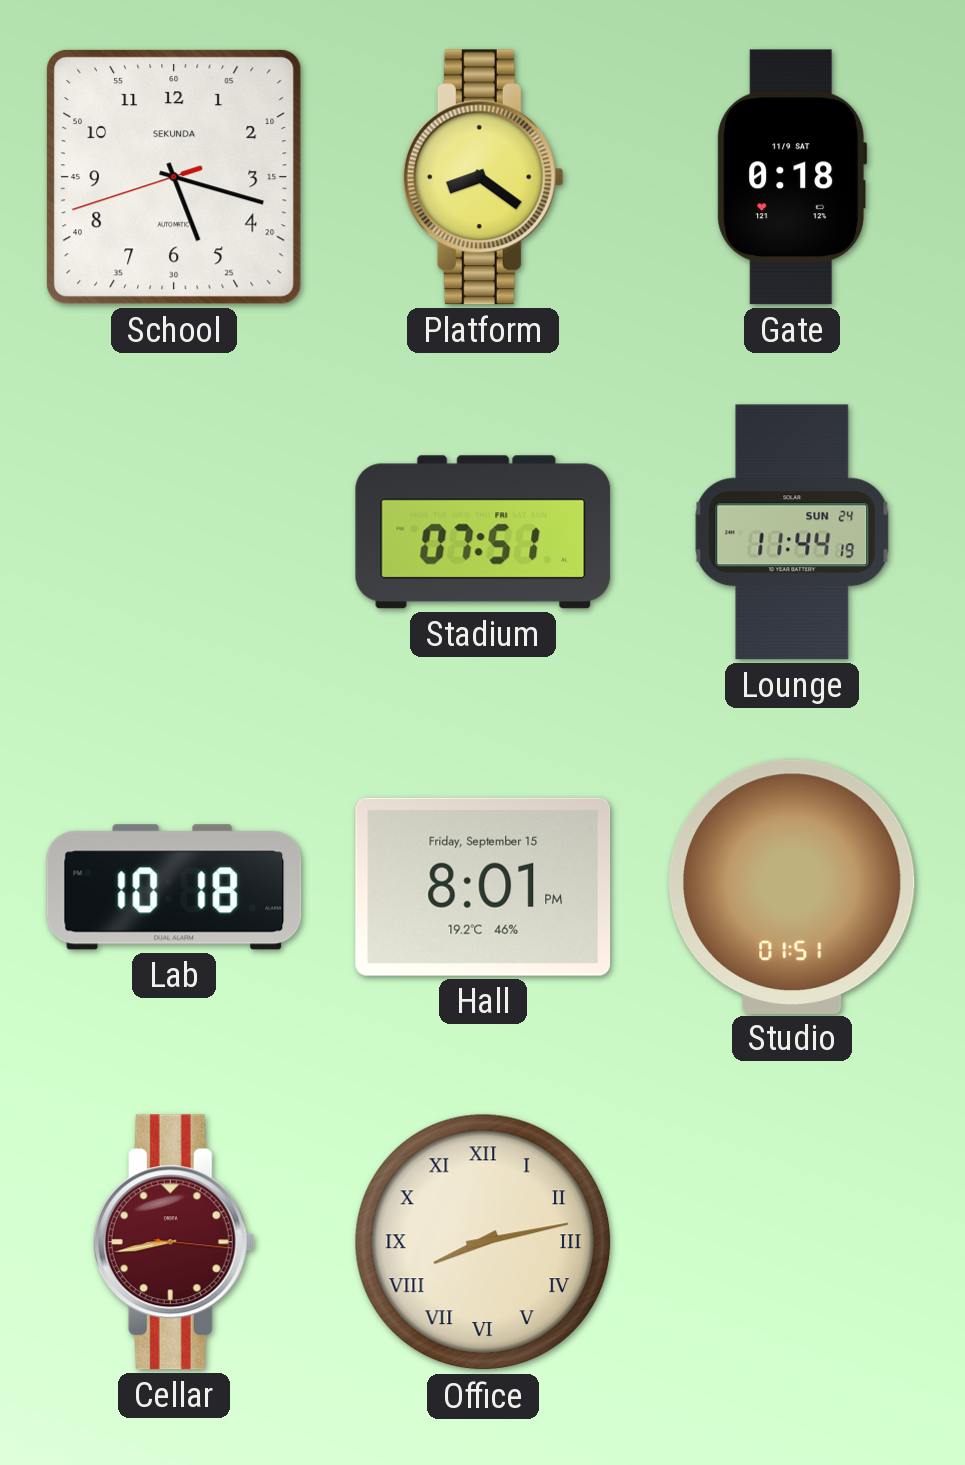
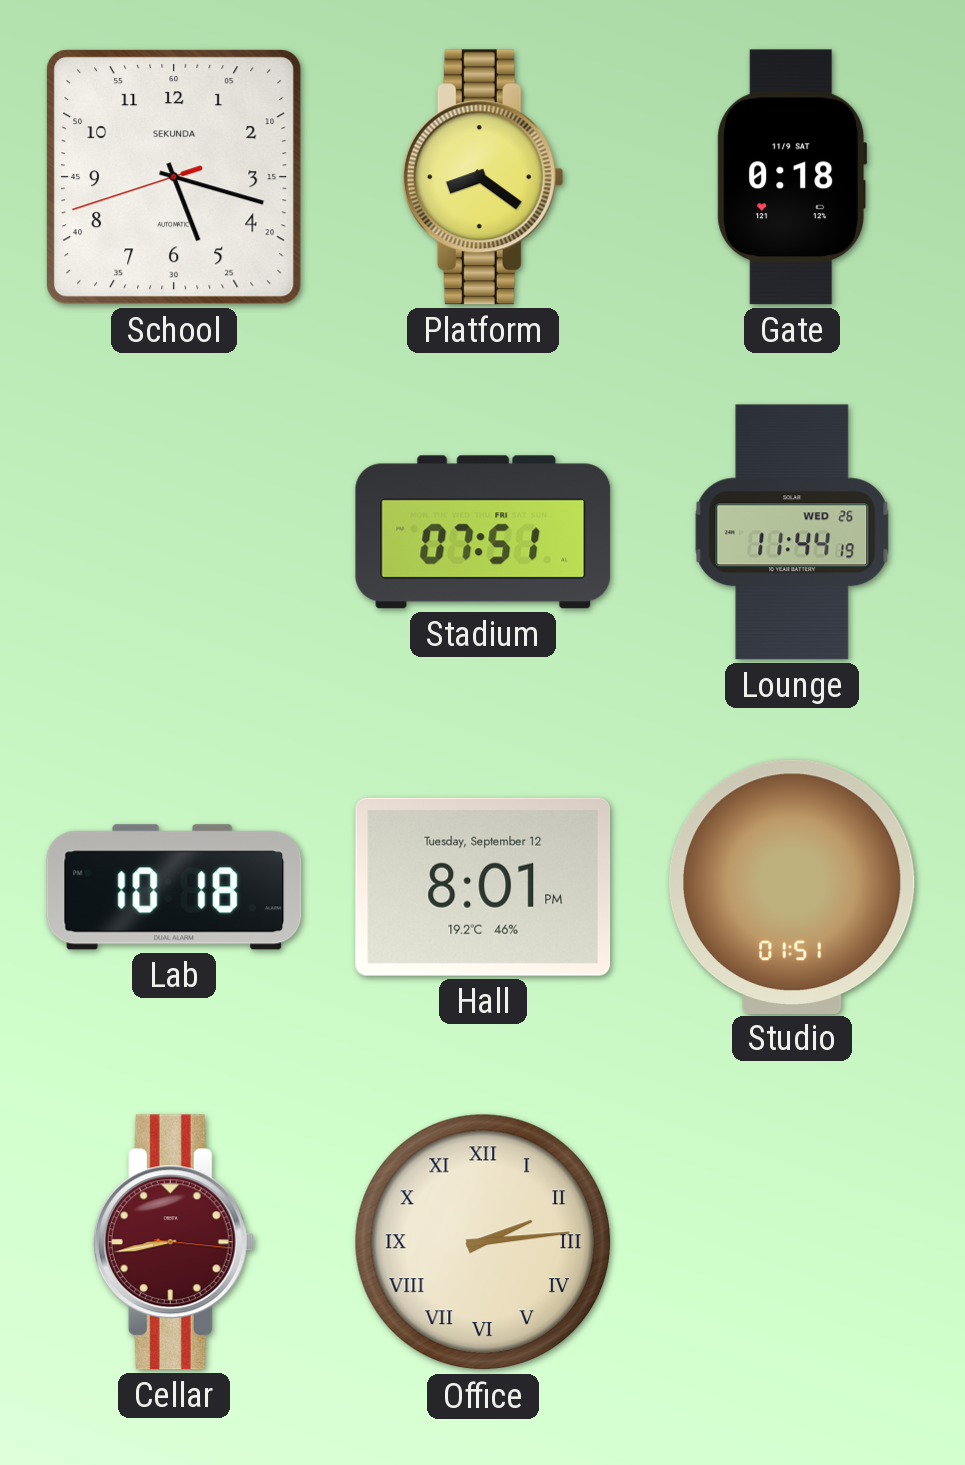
Lounge date: SUN 24 -> WED 26 (792, 532)
Hall date: Friday, September 15 -> Tuesday, September 12 (483, 887)
Office: 8:13 -> 2:14 (483, 1242)
